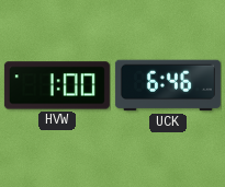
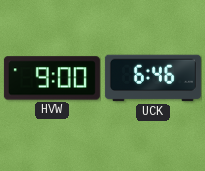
HVW: 1:00 -> 9:00 (52, 78)
